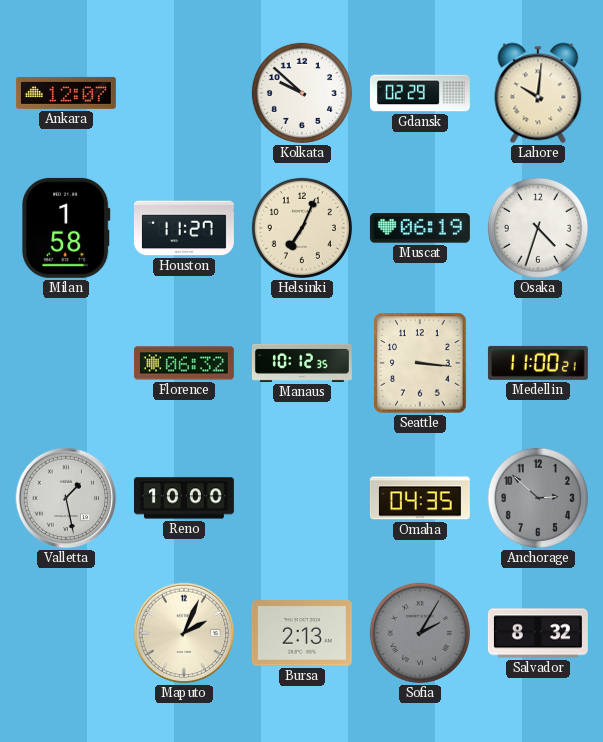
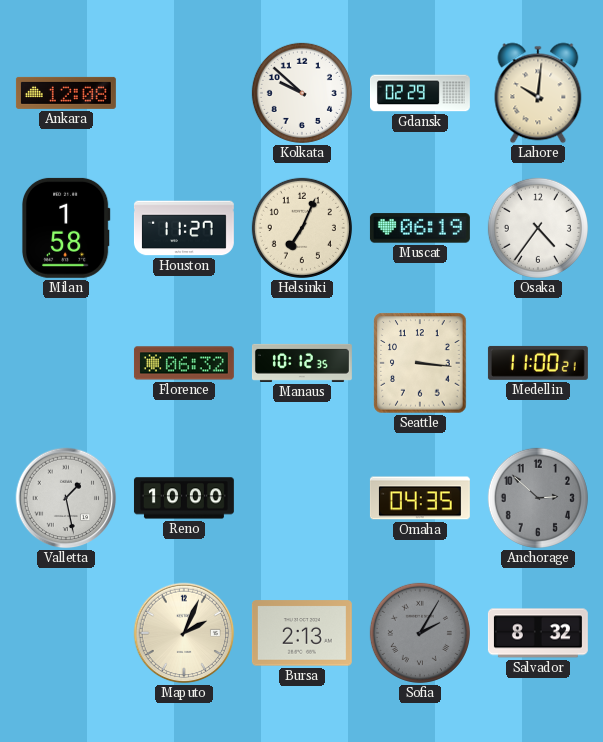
Ankara: 12:07 -> 12:08 (66, 93)
Osaka: 4:33 -> 4:36 (538, 228)
